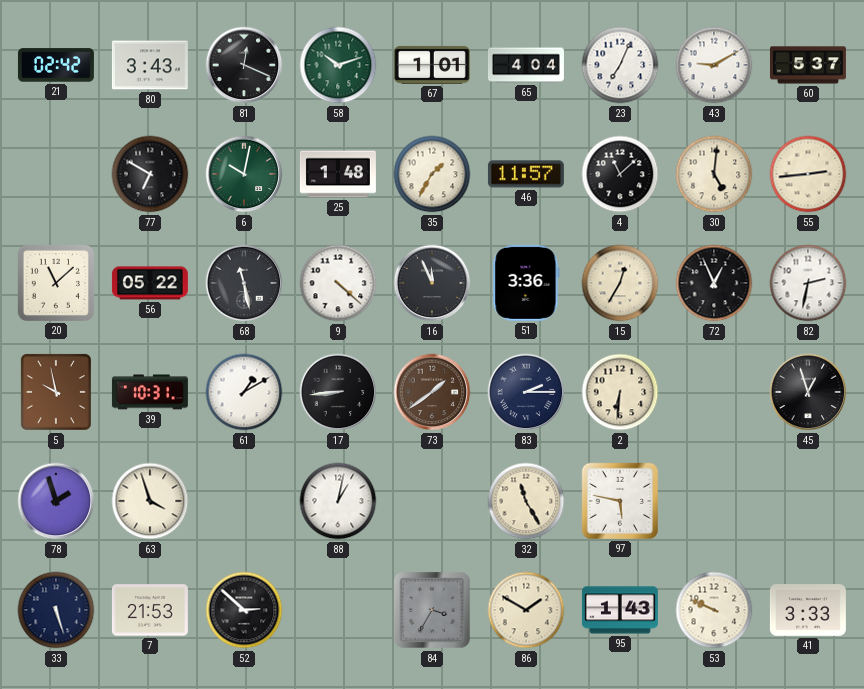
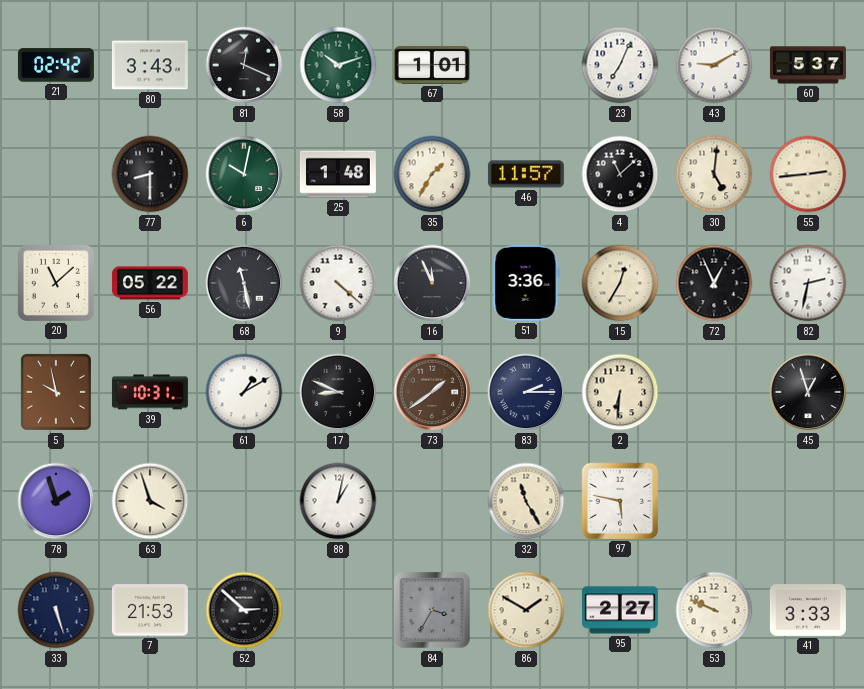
65: 4:04 -> none (526, 65)
77: 6:50 -> 8:30 (150, 174)
17: 8:44 -> 8:49 (338, 392)
95: 1:43 -> 2:27 (620, 610)
